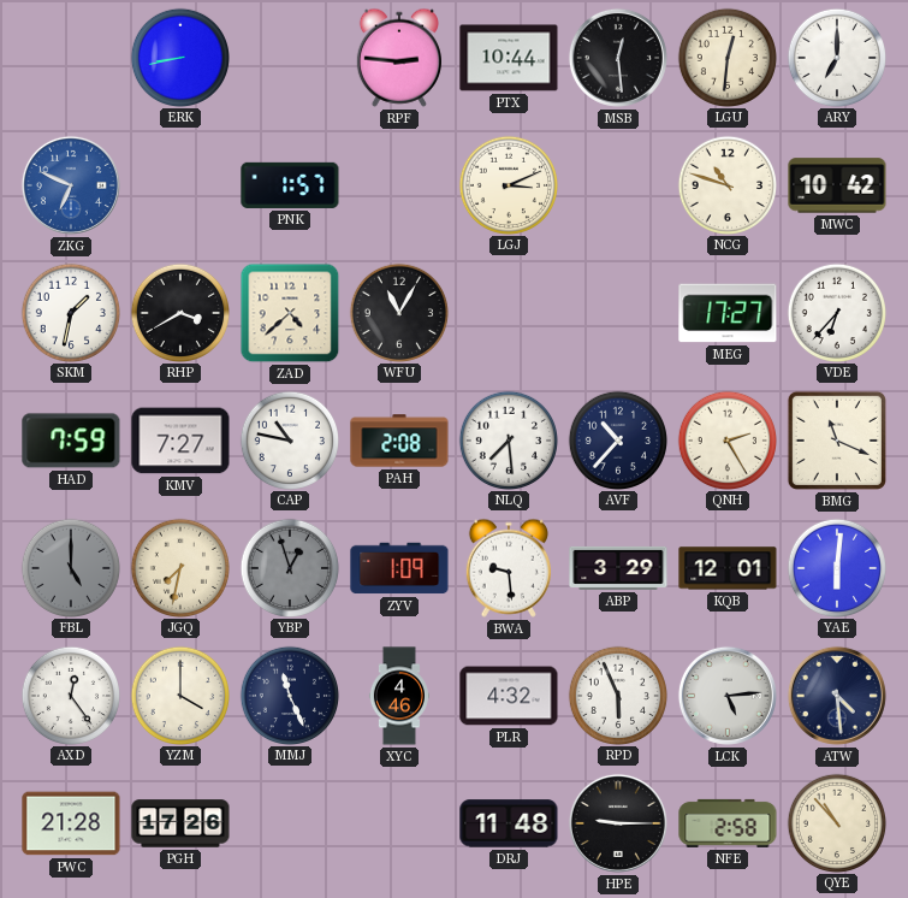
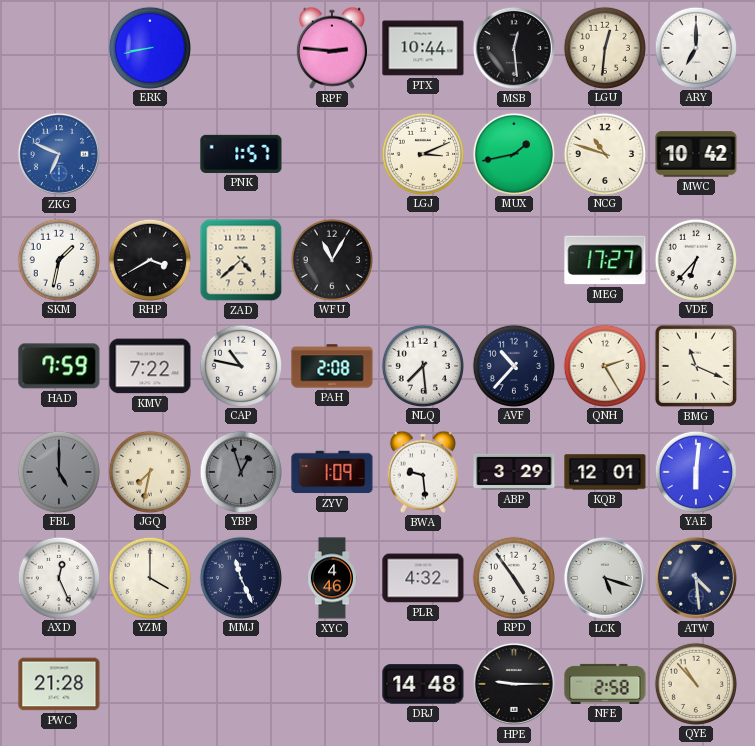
MUX: none -> 1:43 (513, 153)
KMV: 7:27 -> 7:22 (150, 366)
AXD: 12:24 -> 12:26 (58, 577)
RPD: 5:56 -> 4:54 (513, 577)
LCK: 5:14 -> 5:18 (605, 578)
PGH: 17:26 -> none (180, 823)
DRJ: 11:48 -> 14:48 (423, 684)
